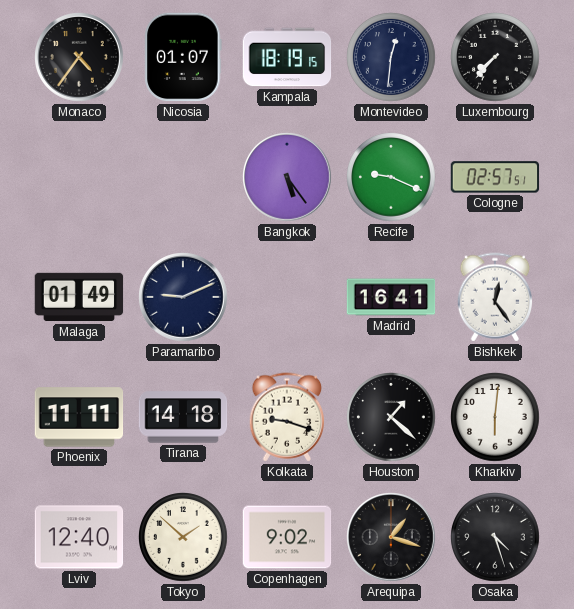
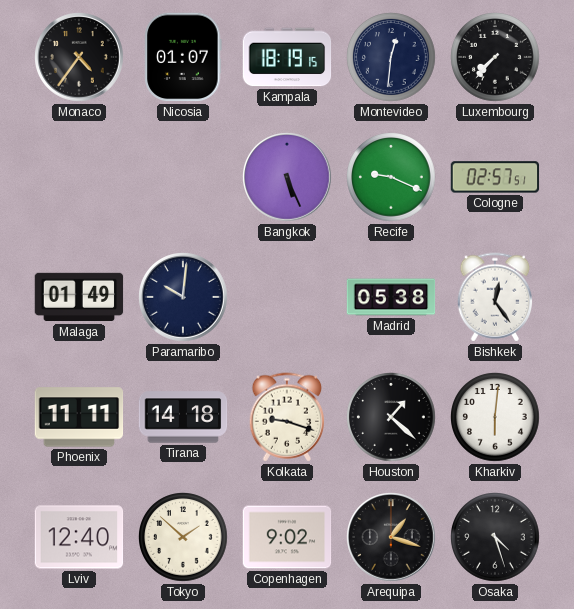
Bangkok: 5:24 -> 5:26 (288, 178)
Paramaribo: 9:11 -> 10:01 (184, 298)
Madrid: 16:41 -> 05:38 (391, 297)
